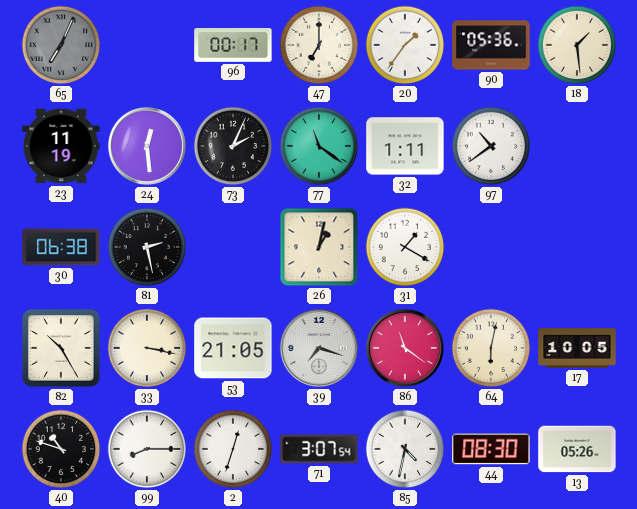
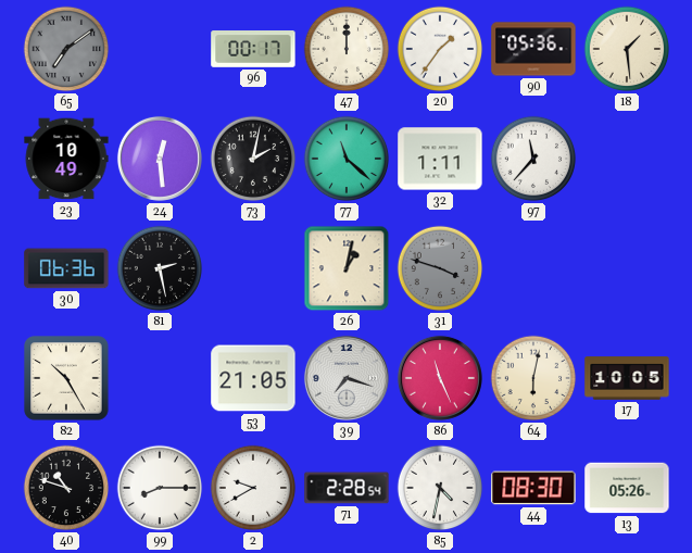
65: 7:04 -> 7:09 (66, 49)
47: 7:00 -> 12:00 (347, 49)
23: 11:19 -> 10:49 (66, 159)
73: 2:04 -> 2:02 (253, 159)
77: 11:21 -> 11:22 (347, 159)
97: 10:39 -> 11:37 (533, 159)
30: 06:38 -> 06:36 (66, 268)
31: 1:20 -> 3:48 (440, 268)
31 dial: white -> grey (440, 268)
33: 3:17 -> none (147, 348)
86: 11:21 -> 11:26 (440, 378)
2: 12:33 -> 9:40 (253, 488)
71: 3:07 -> 2:28 (347, 488)
